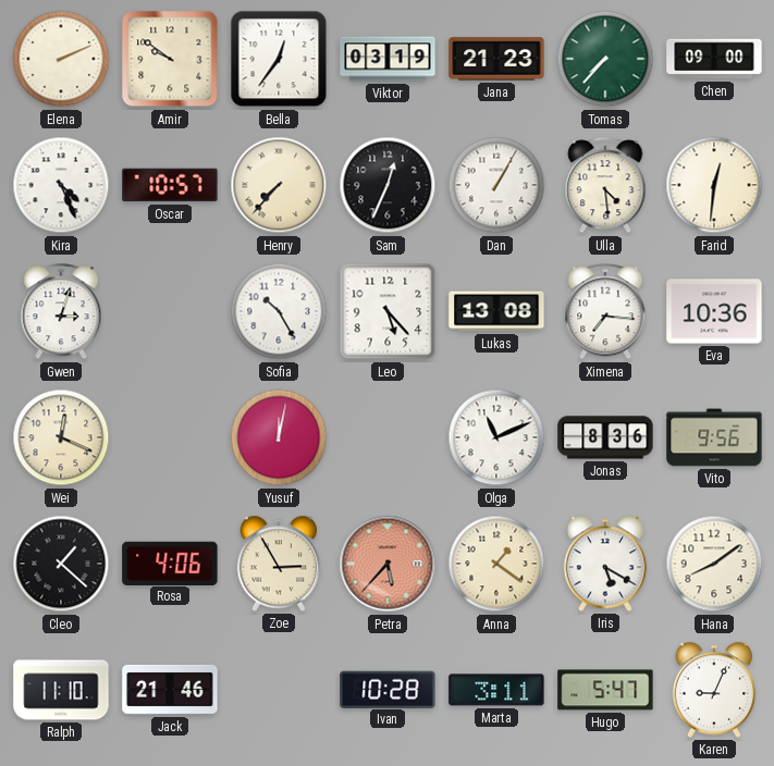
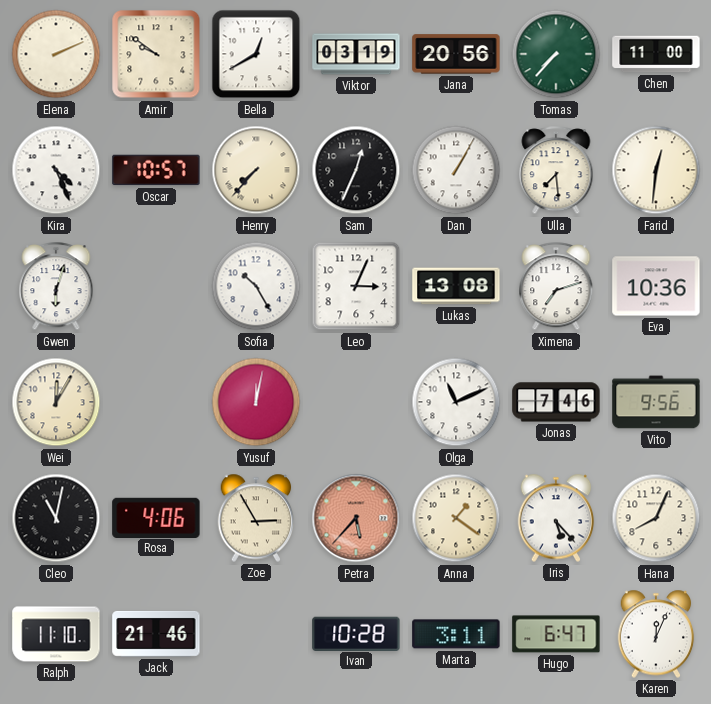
Bella: 12:36 -> 12:40 (256, 54)
Jana: 21:23 -> 20:56 (456, 54)
Chen: 09:00 -> 11:00 (656, 54)
Ulla: 4:29 -> 7:29 (556, 171)
Gwen: 3:03 -> 6:03 (56, 287)
Leo: 5:23 -> 3:04 (356, 286)
Ximena: 7:16 -> 7:12 (556, 287)
Wei: 12:19 -> 12:05 (56, 402)
Jonas: 8:36 -> 7:46 (556, 402)
Cleo: 1:22 -> 11:02 (56, 518)
Iris: 5:20 -> 5:23 (556, 518)
Hana: 8:09 -> 8:04 (656, 518)
Hugo: 5:47 -> 6:47 (556, 634)
Karen: 9:04 -> 12:04 (656, 634)
